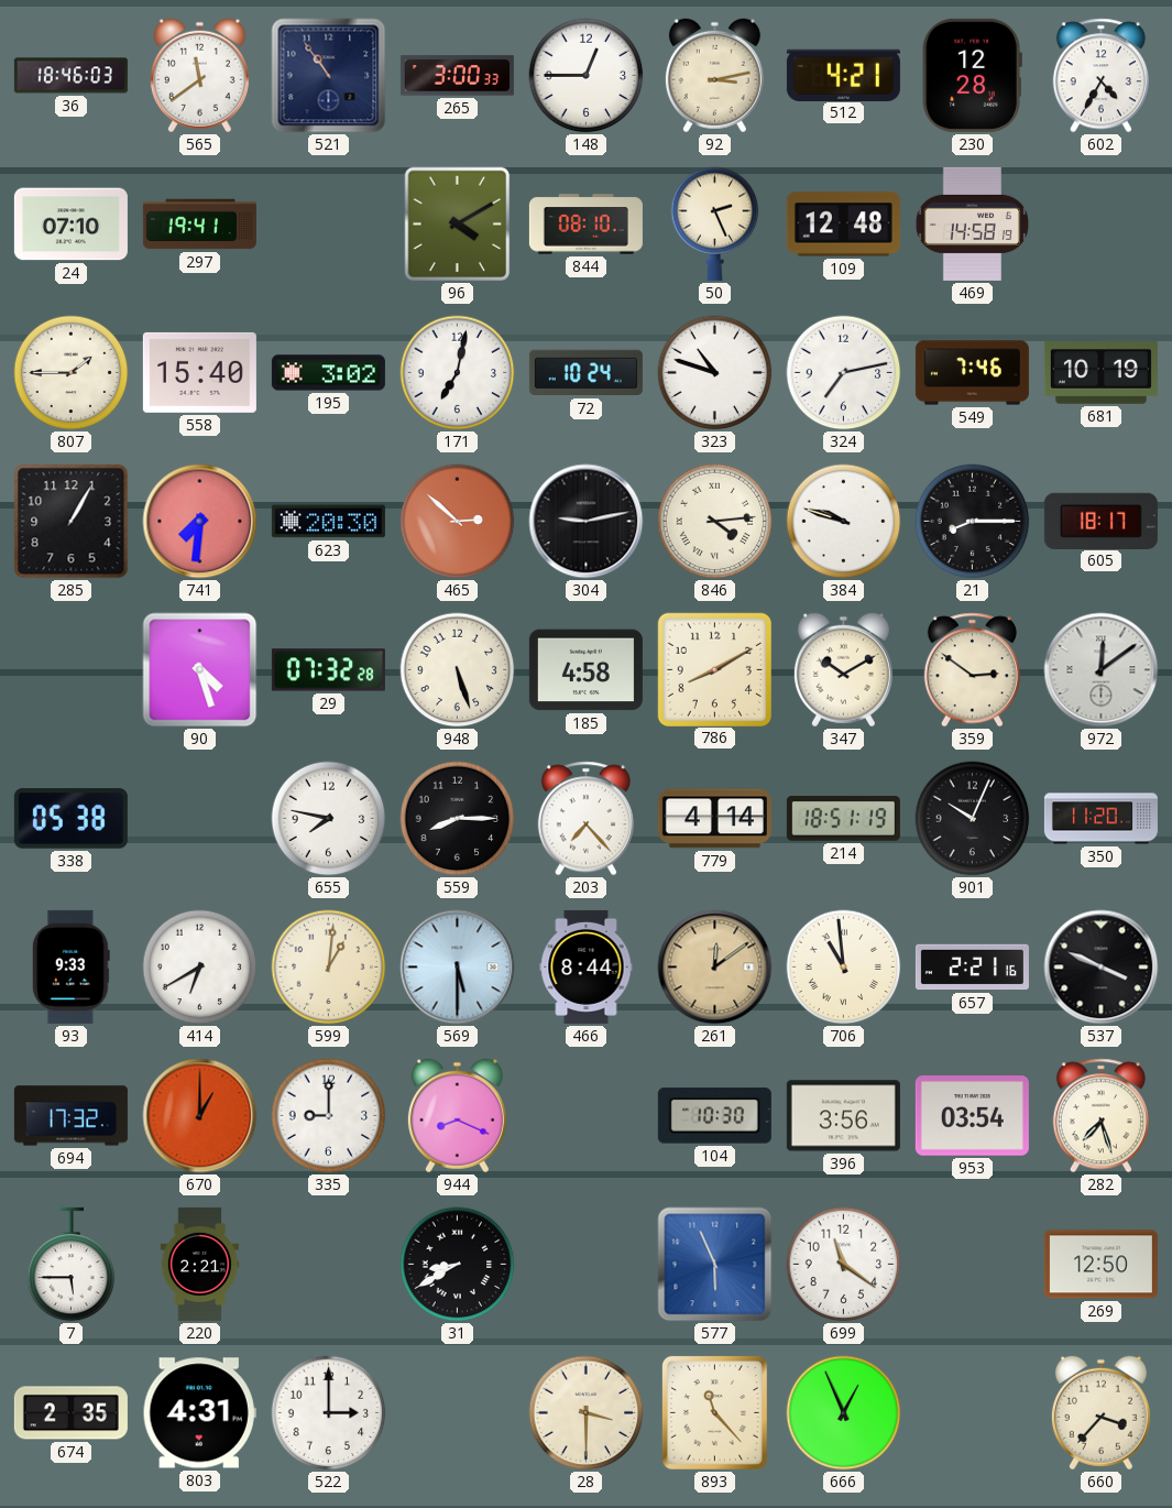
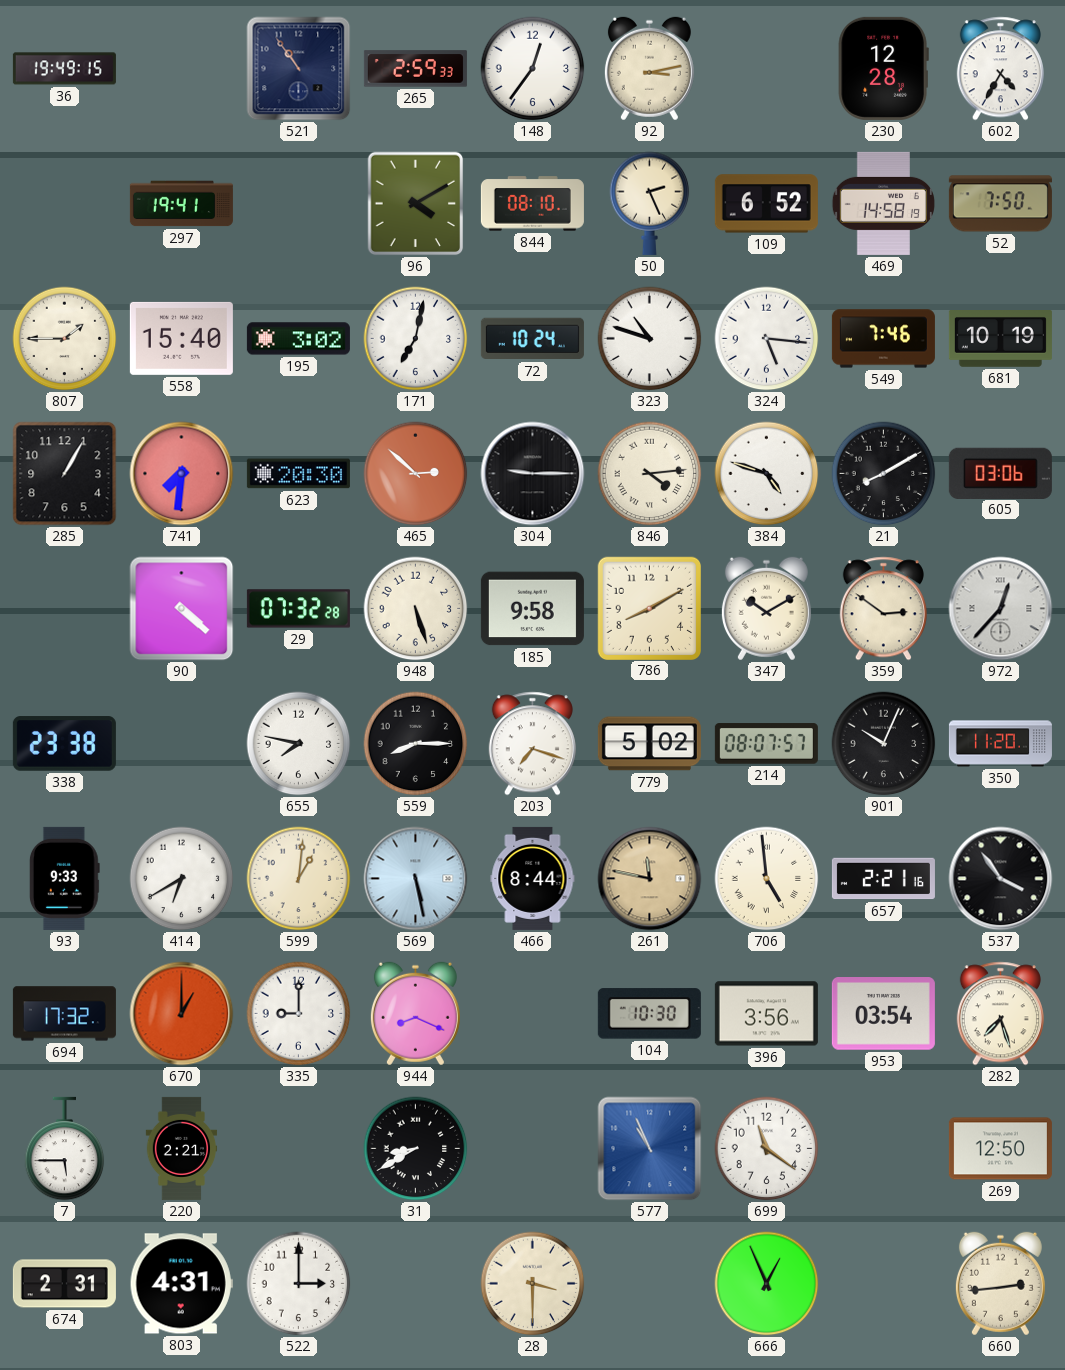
36: 18:46 -> 19:49 (64, 69)
565: 11:39 -> none (199, 76)
265: 3:00 -> 2:59 (415, 69)
148: 12:45 -> 12:36 (533, 69)
512: 4:21 -> none (843, 75)
24: 07:10 -> none (70, 225)
109: 12:48 -> 6:52 (766, 204)
52: none -> 7:50 (1000, 204)
324: 7:13 -> 5:16 (767, 339)
304: 9:13 -> 9:15 (533, 474)
384: 9:48 -> 4:48 (767, 474)
21: 8:15 -> 8:10 (884, 474)
605: 18:17 -> 03:06 (1000, 473)
90: 4:27 -> 4:22 (182, 609)
185: 4:58 -> 9:58 (532, 609)
972: 12:09 -> 12:37 (1001, 609)
338: 05:38 -> 23:38 (64, 744)
203: 7:23 -> 7:18 (532, 744)
779: 4:14 -> 5:02 (649, 744)
214: 18:51 -> 08:07 (766, 744)
569: 5:30 -> 5:28 (416, 879)
261: 12:09 -> 11:47 (650, 879)
706: 10:59 -> 4:59 (767, 879)
537: 3:49 -> 3:54 (1001, 879)
577: 5:56 -> 10:56 (650, 1149)
674: 2:35 -> 2:31 (64, 1284)
893: 11:23 -> none (714, 1412)
660: 3:37 -> 2:44 (1000, 1284)
